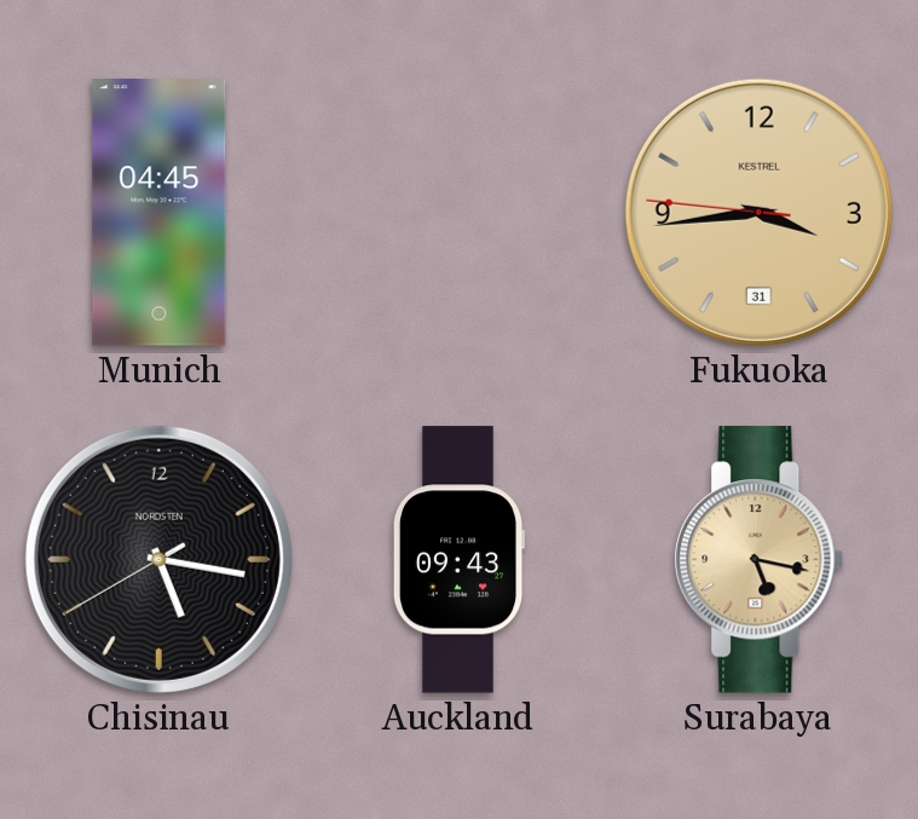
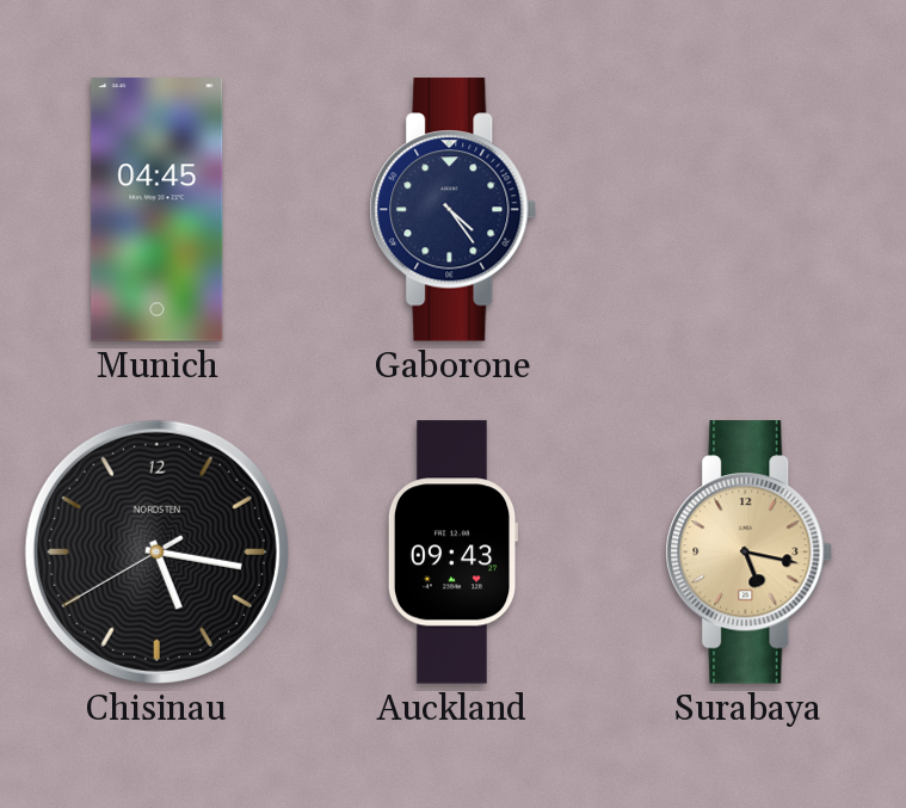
Gaborone: none -> 4:24 (454, 210)
Fukuoka: 3:43 -> none (758, 212)
